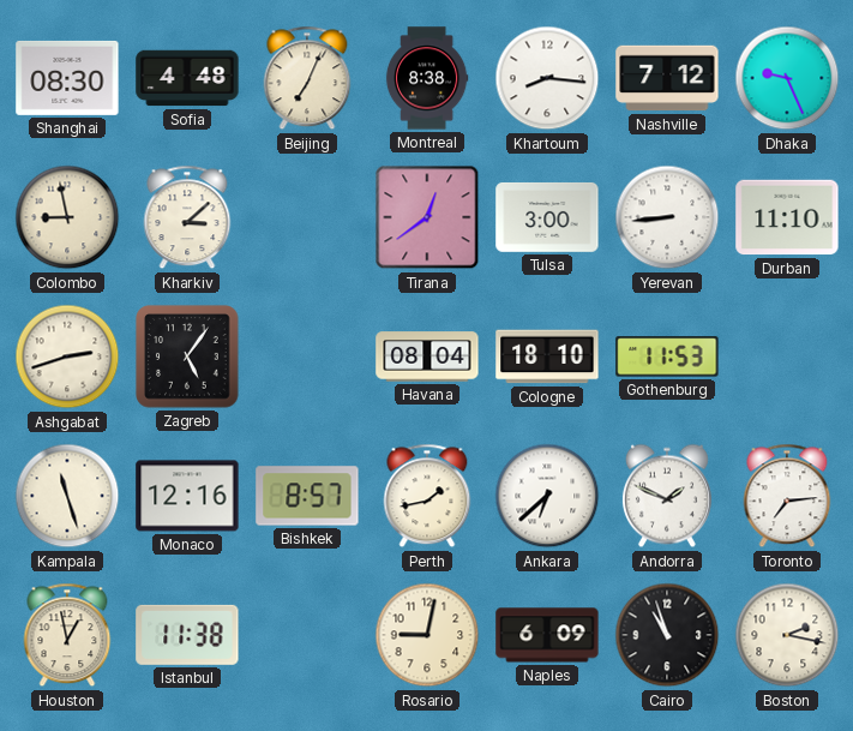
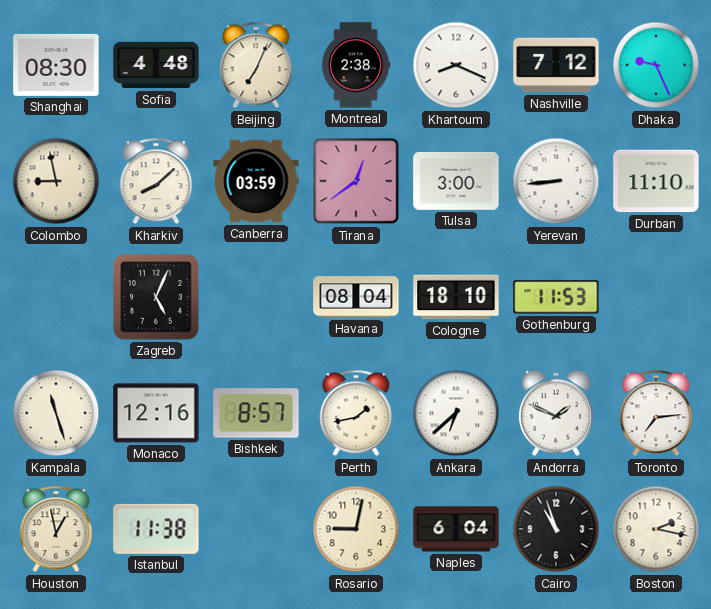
Montreal: 8:38 -> 2:38 (356, 65)
Khartoum: 8:16 -> 8:19 (456, 65)
Kharkiv: 3:08 -> 8:08 (156, 181)
Canberra: none -> 03:59 (256, 181)
Ashgabat: 2:42 -> none (67, 356)
Zagreb: 5:06 -> 5:04 (156, 297)
Naples: 6:09 -> 6:04 (456, 529)
